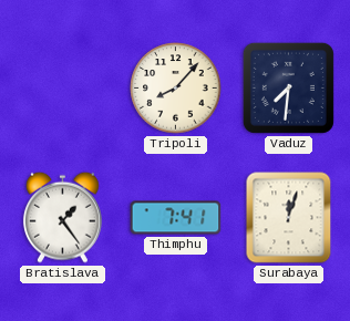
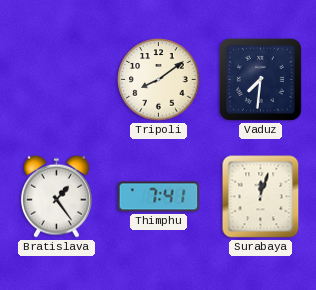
Tripoli: 8:07 -> 8:09 (159, 80)
